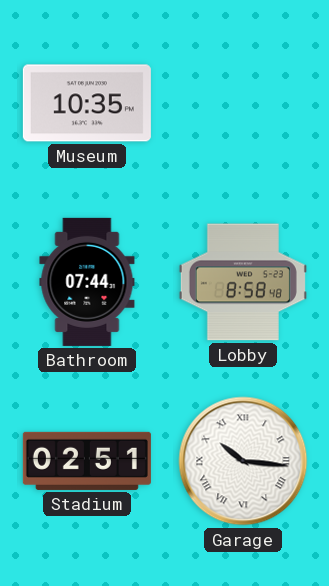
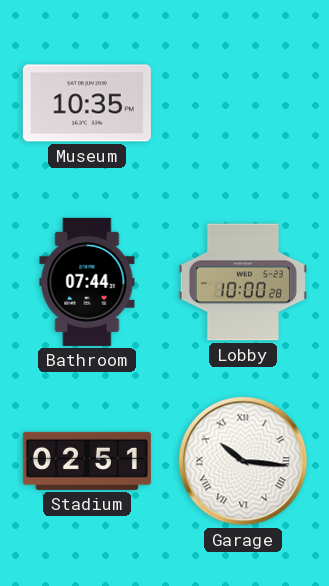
Lobby: 8:58 -> 10:00 (243, 282)
